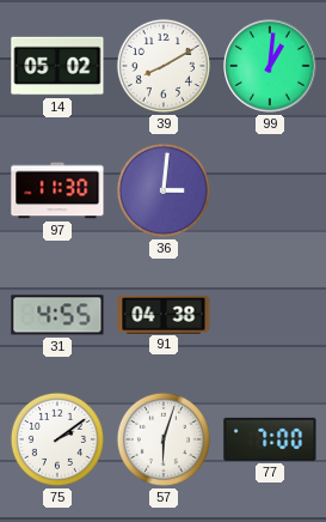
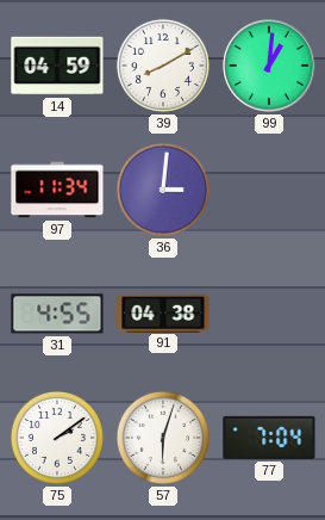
14: 05:02 -> 04:59 (57, 66)
97: 11:30 -> 11:34 (57, 190)
77: 7:00 -> 7:04 (269, 438)
